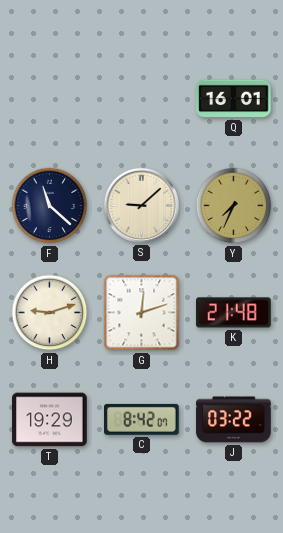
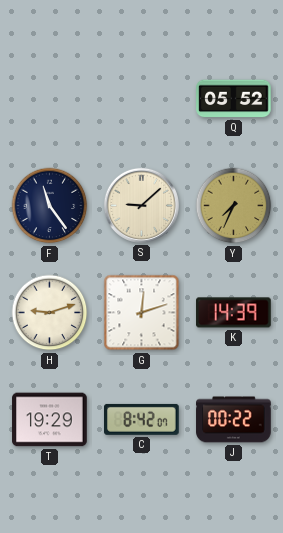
Q: 16:01 -> 05:52 (234, 99)
F: 11:22 -> 11:24 (50, 206)
K: 21:48 -> 14:39 (234, 313)
J: 03:22 -> 00:22 (234, 420)
